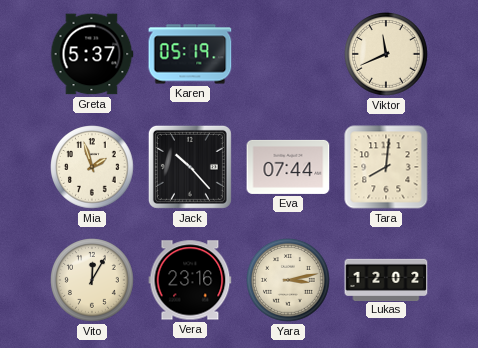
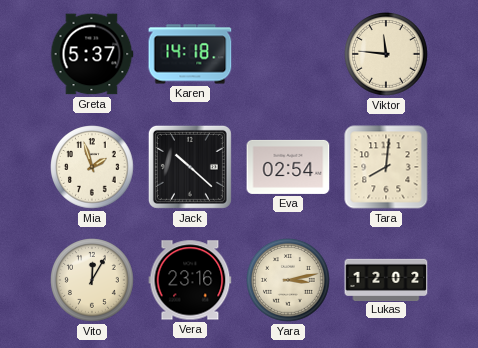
Karen: 05:19 -> 14:18 (190, 54)
Viktor: 11:41 -> 11:46 (387, 55)
Jack: 10:23 -> 10:22 (190, 167)
Eva: 07:44 -> 02:54 (288, 167)
